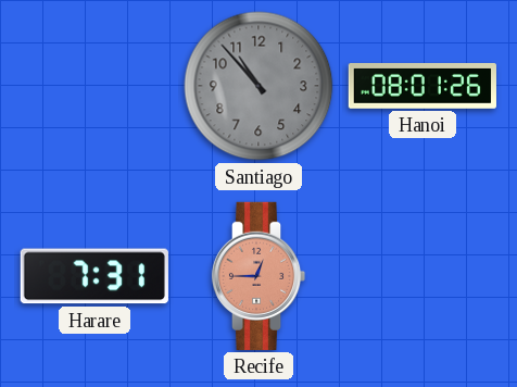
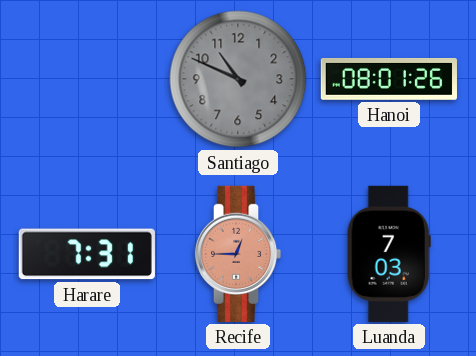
Santiago: 10:53 -> 10:49 (238, 79)
Luanda: none -> 7:03 (389, 254)
